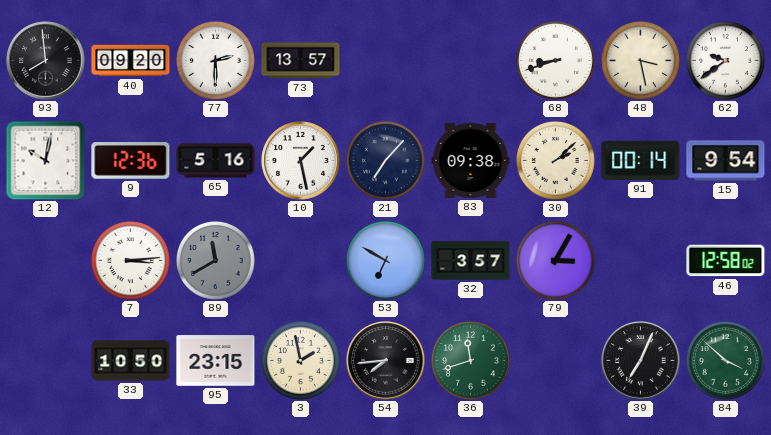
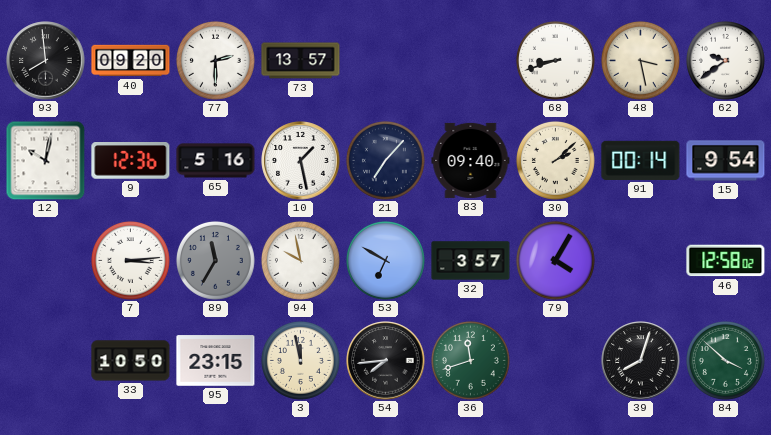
83: 09:38 -> 09:40 (471, 160)
89: 11:40 -> 11:35 (215, 260)
94: none -> 9:58 (300, 260)
79: 3:05 -> 4:05 (555, 260)
3: 1:58 -> 11:58 (300, 360)
39: 7:04 -> 8:03 (641, 361)
